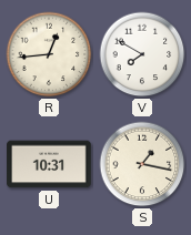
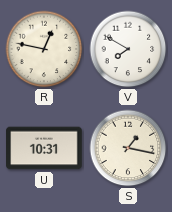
R: 12:44 -> 12:47 (44, 49)
